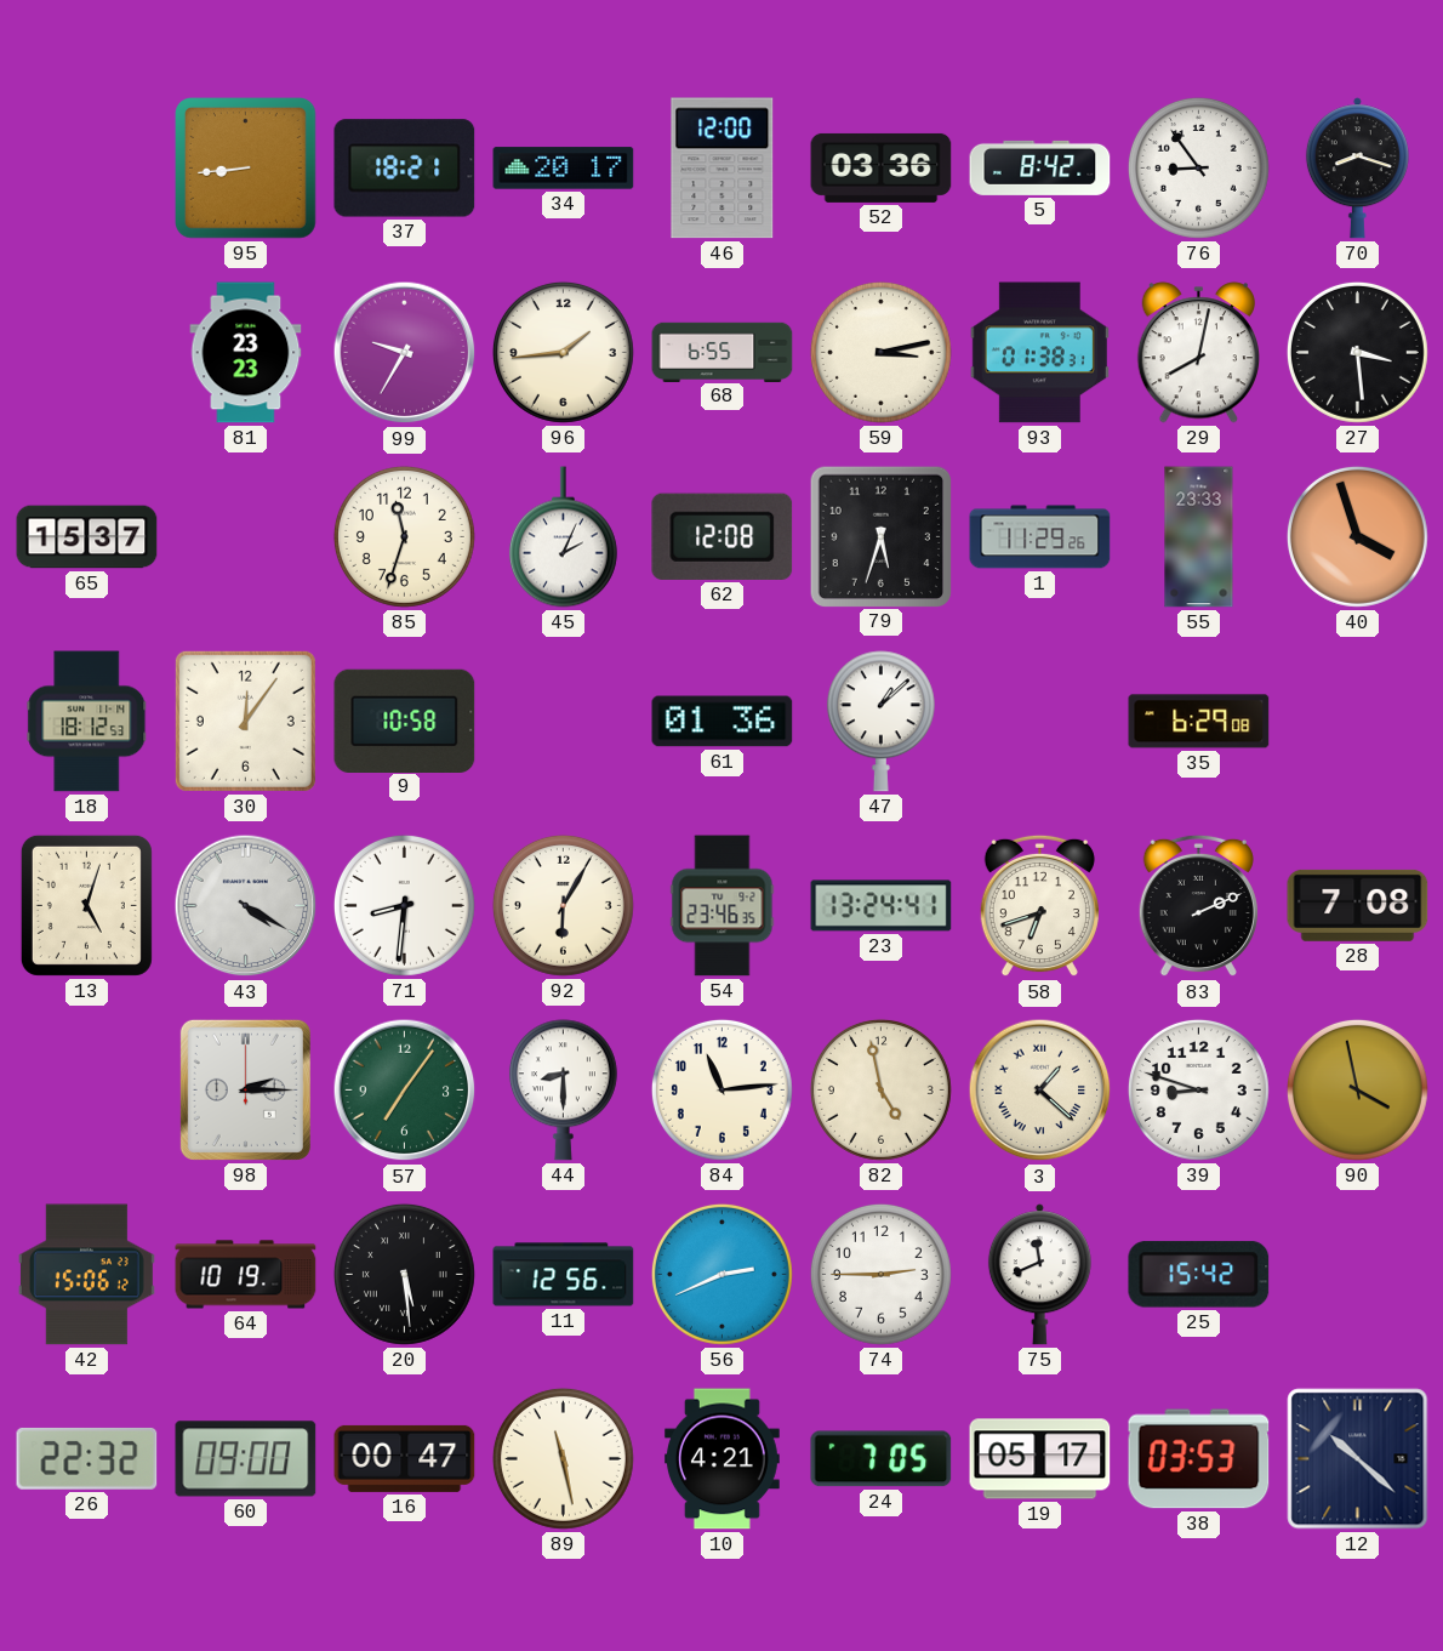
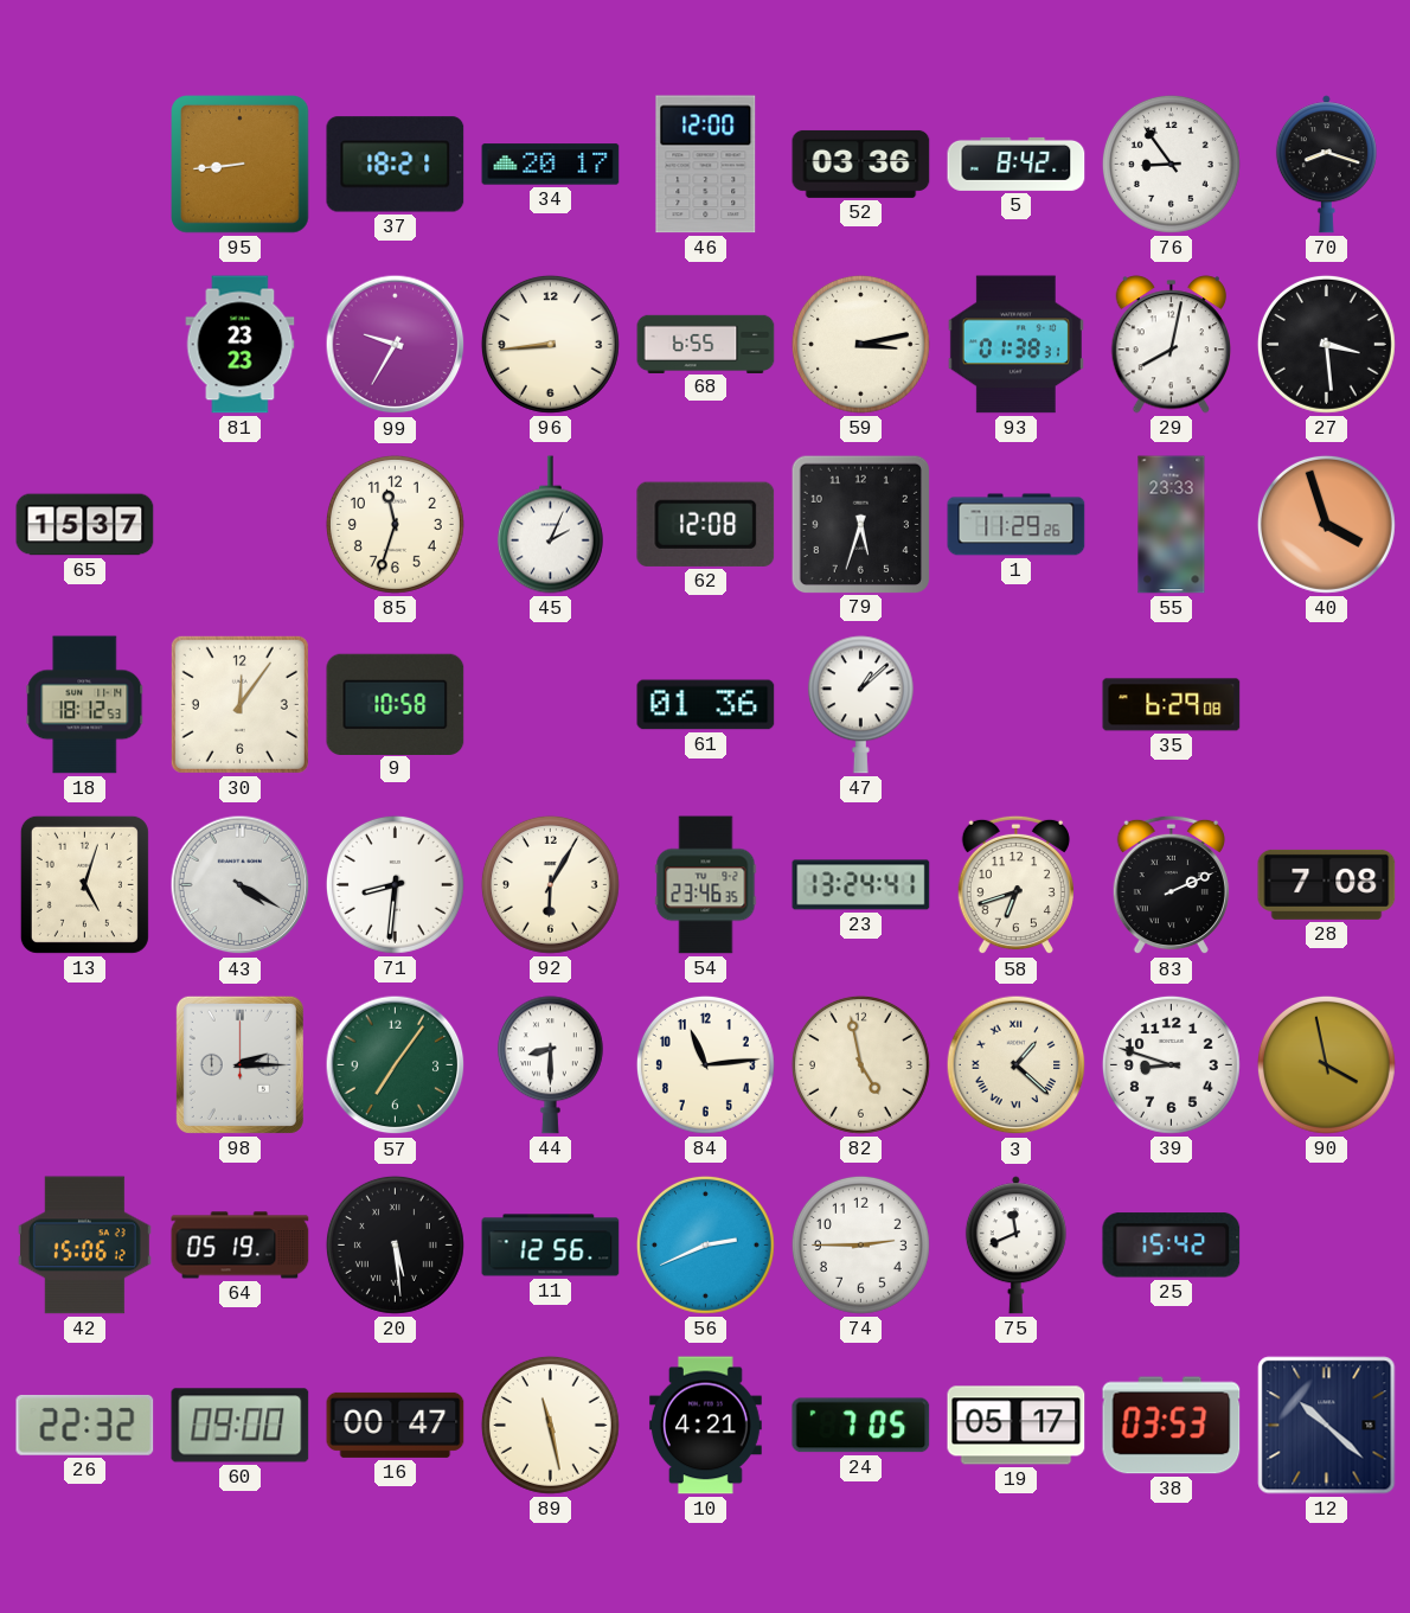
96: 1:44 -> 8:44 (550, 344)
64: 10:19 -> 05:19 (241, 1246)
